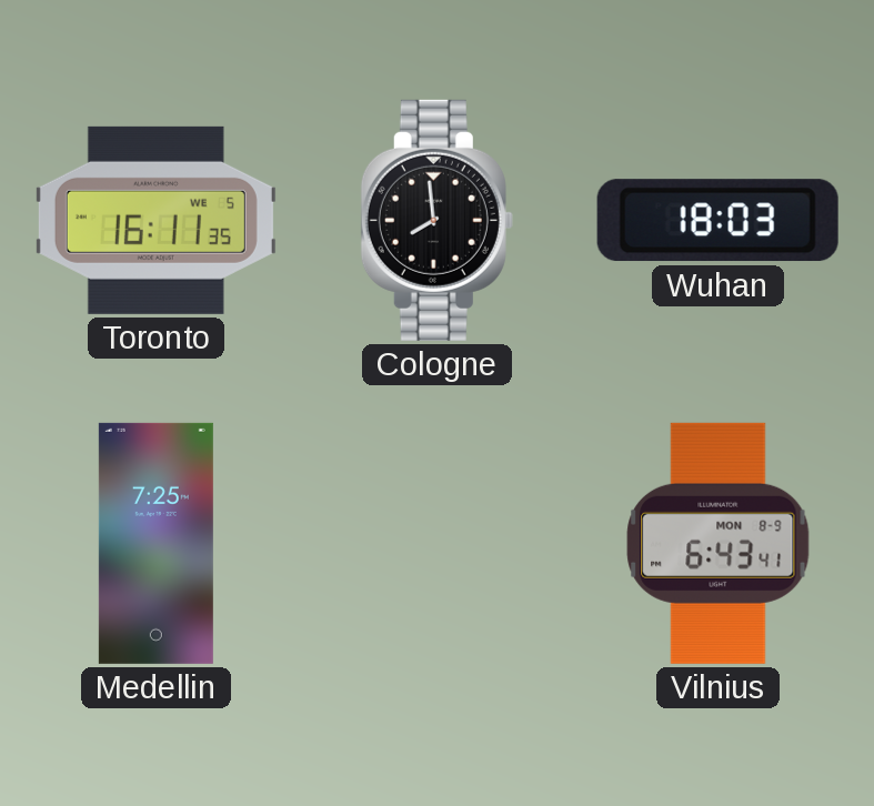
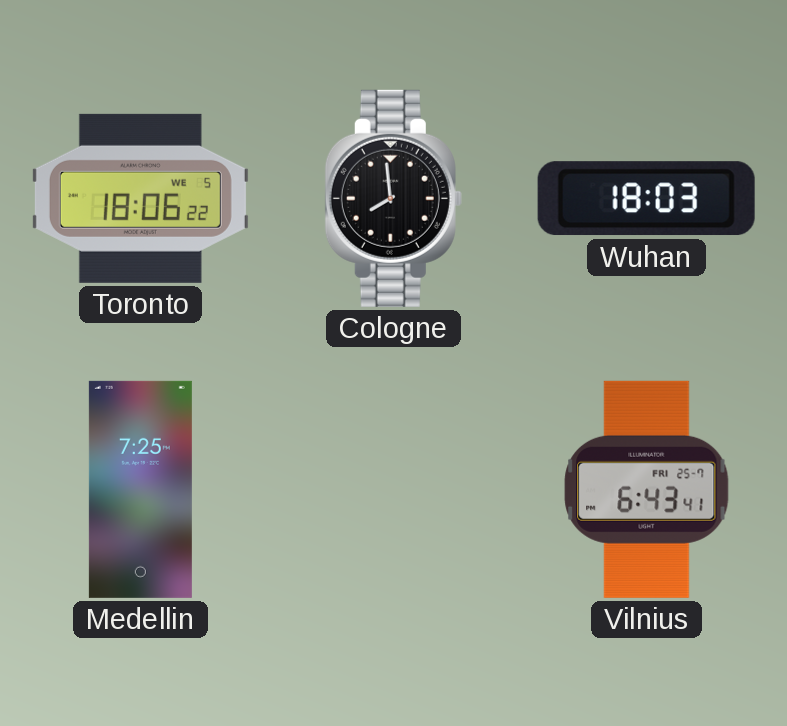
Toronto: 16:11 -> 18:06 (140, 198)
Vilnius date: MON 8-9 -> FRI 25-7 (647, 489)
